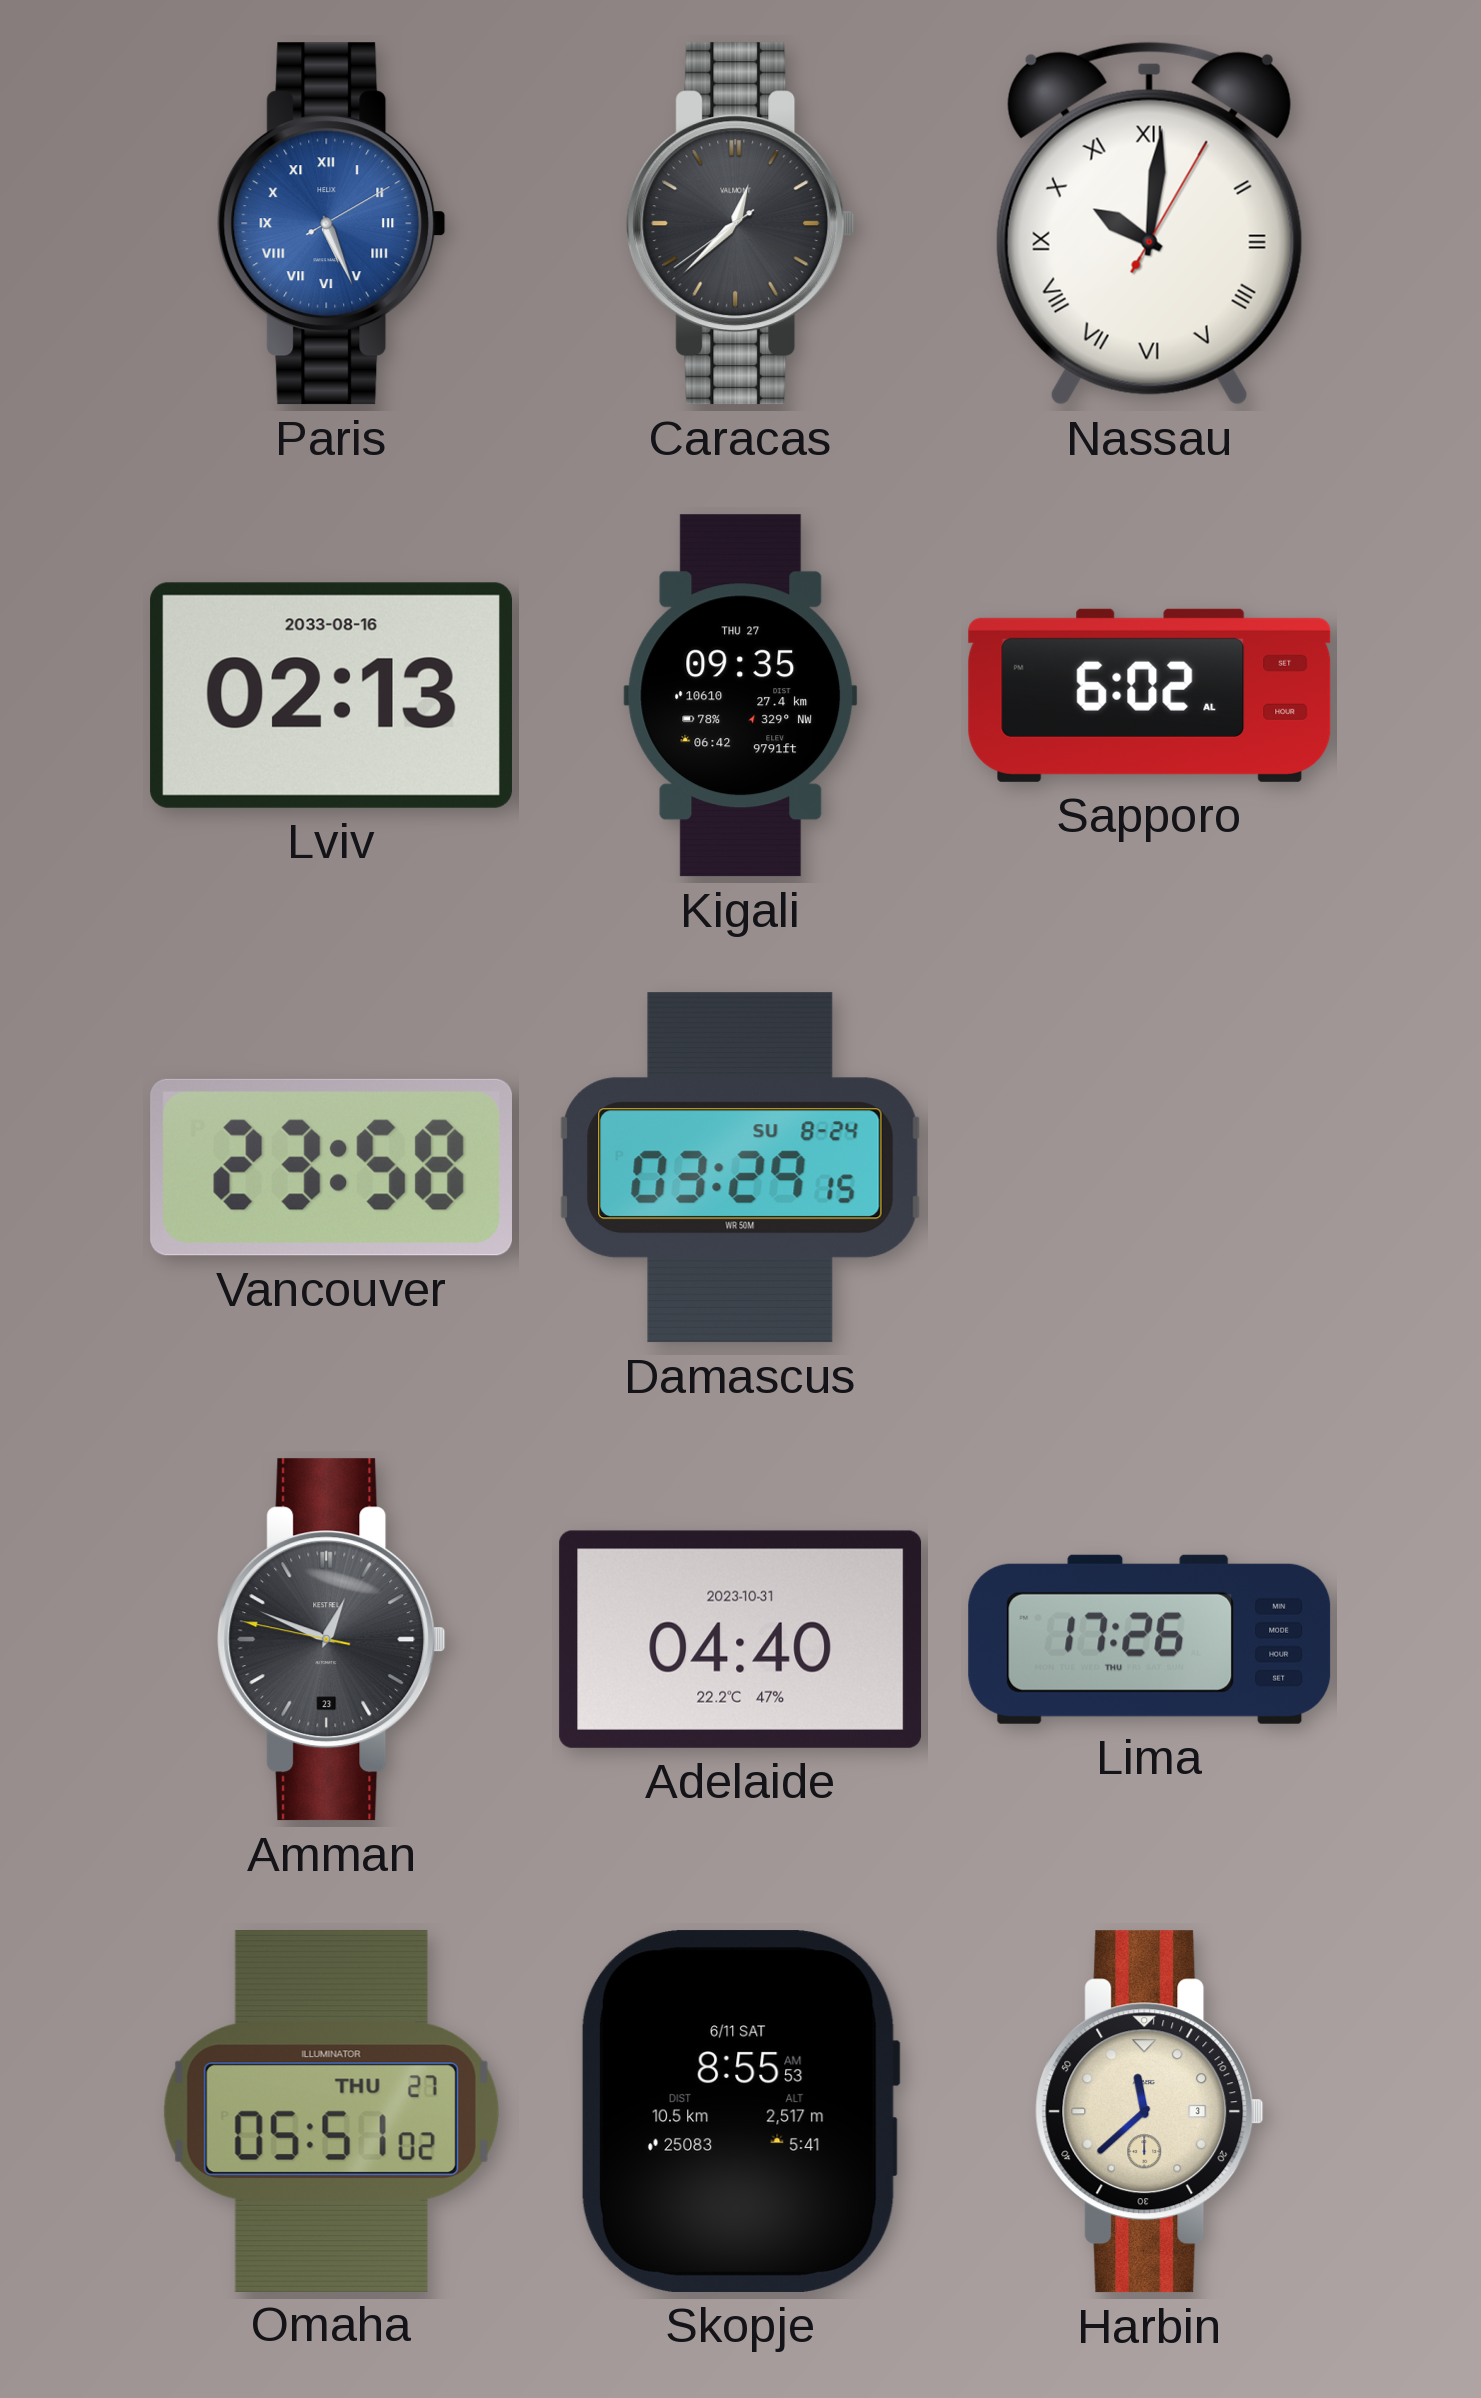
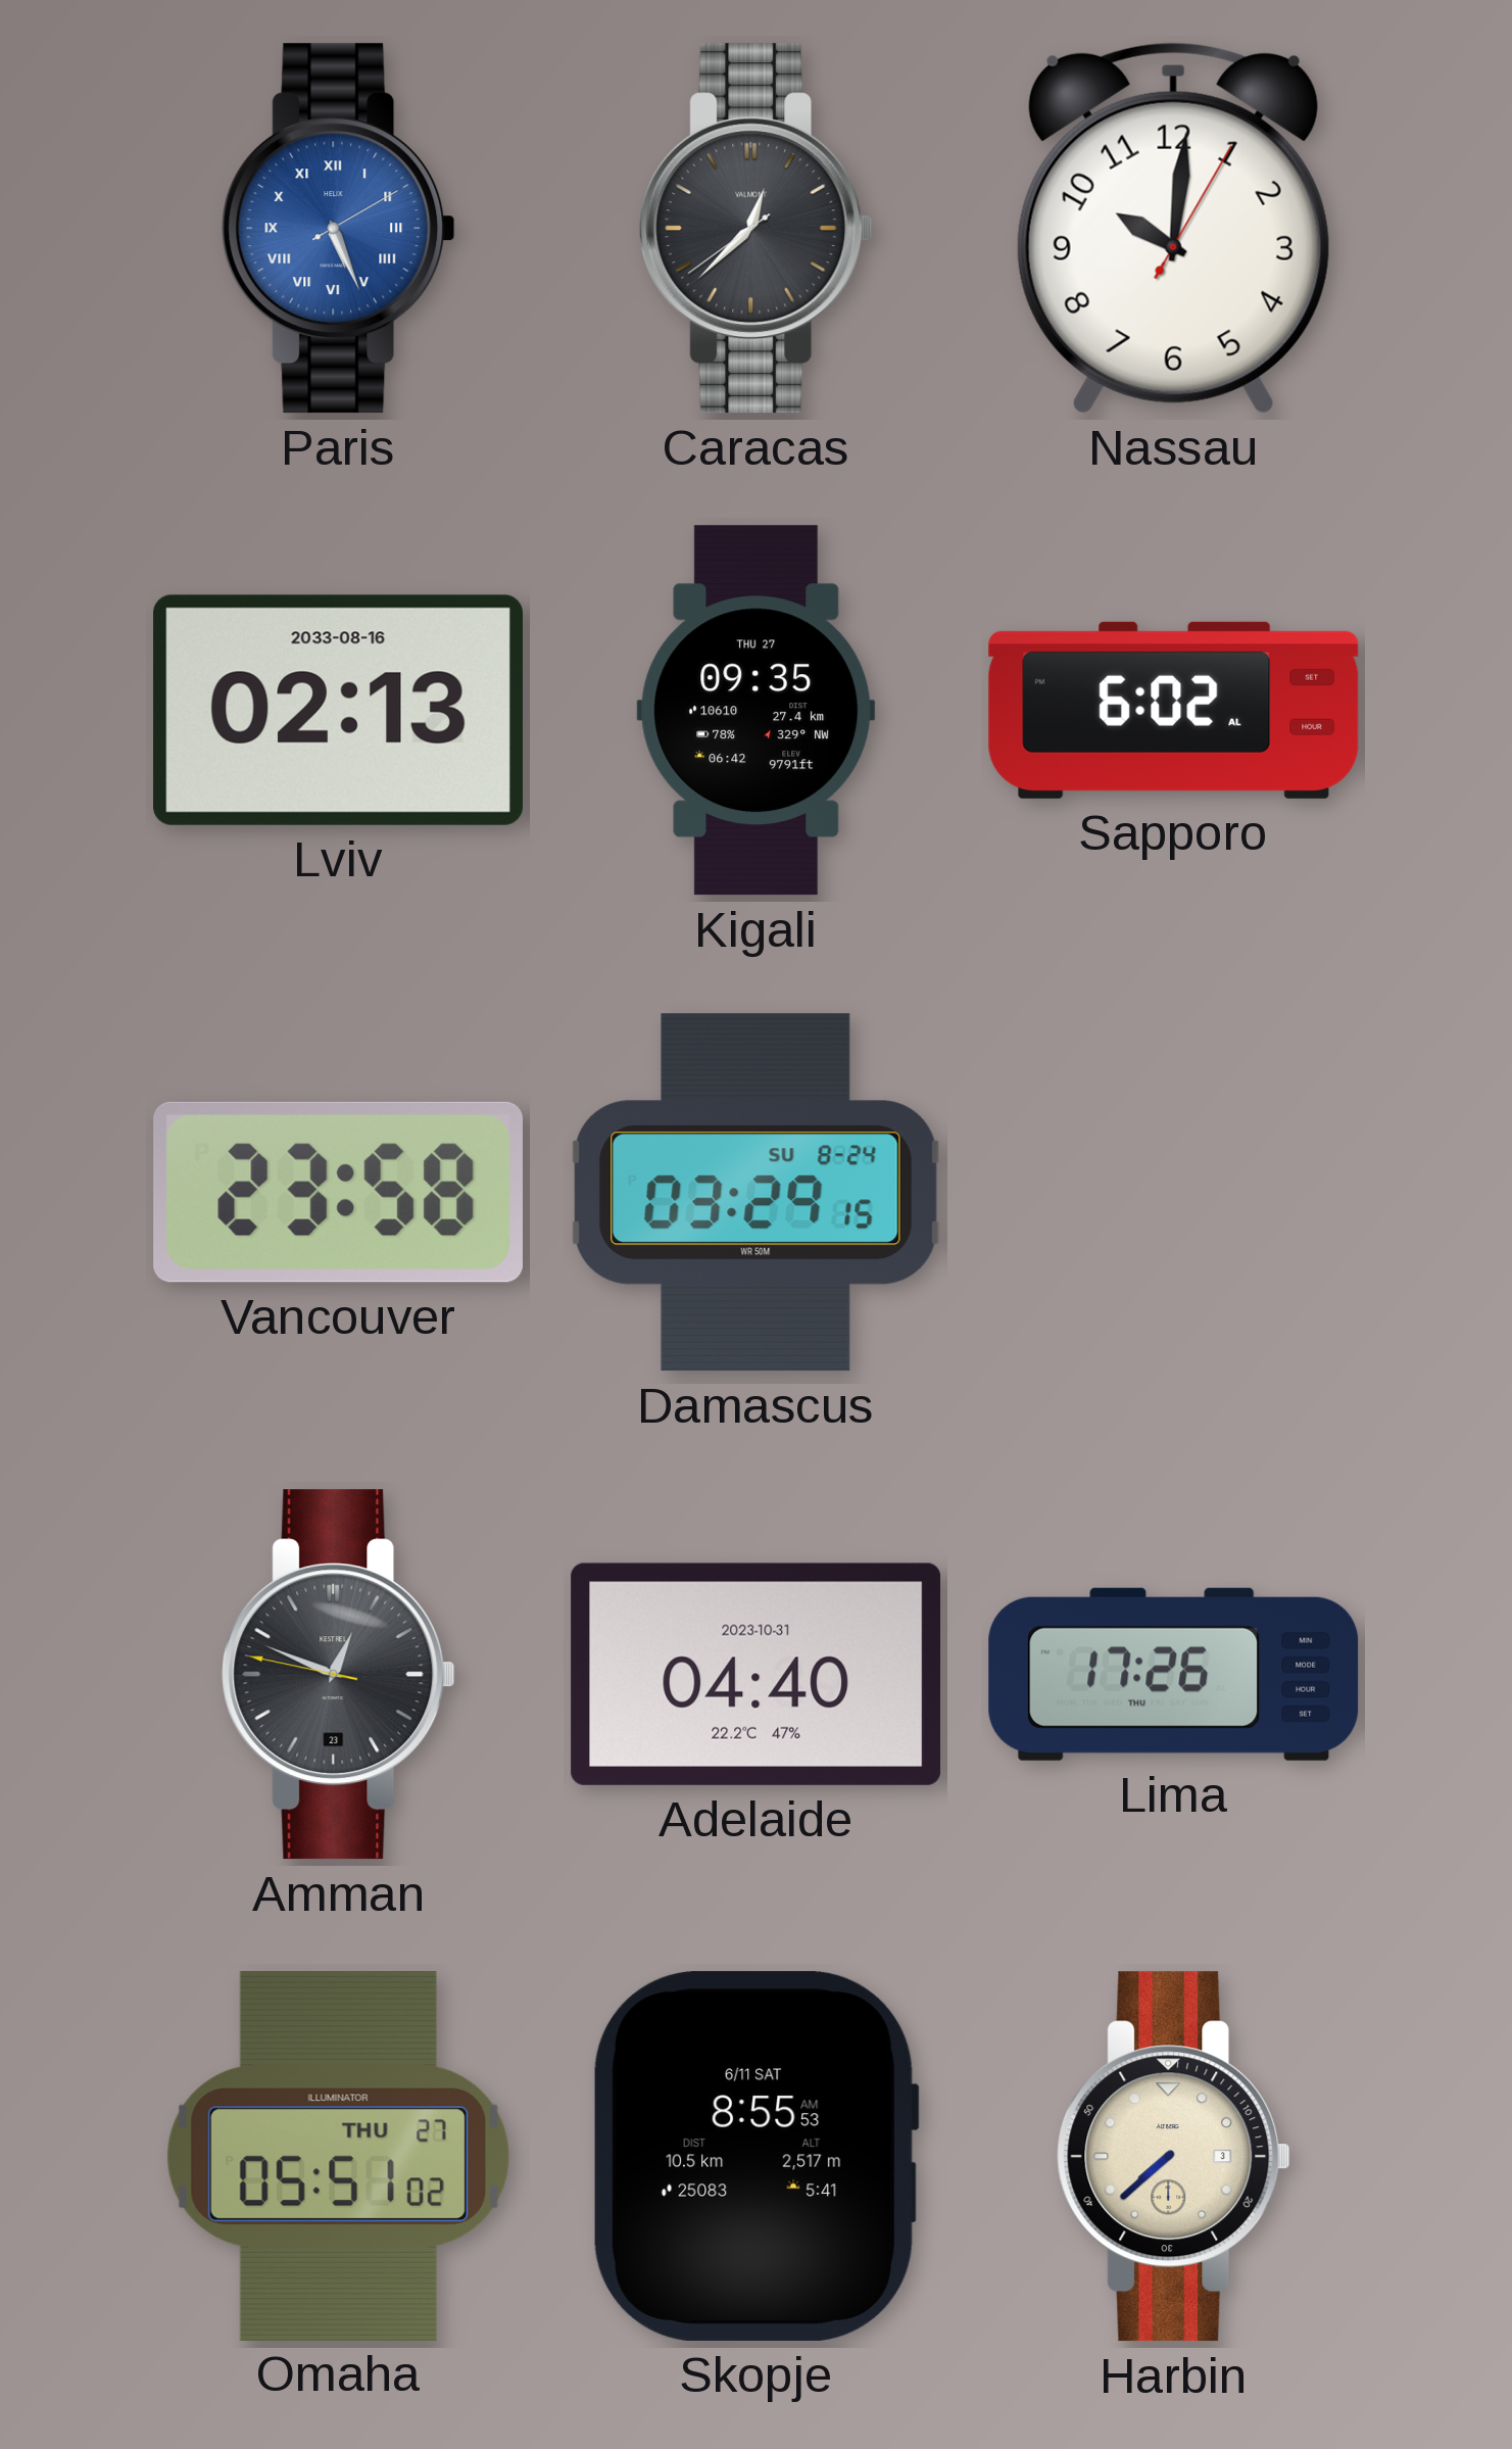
Nassau numerals: Roman -> Arabic (1173, 228)
Harbin: 11:38 -> 7:38 (1174, 2157)
